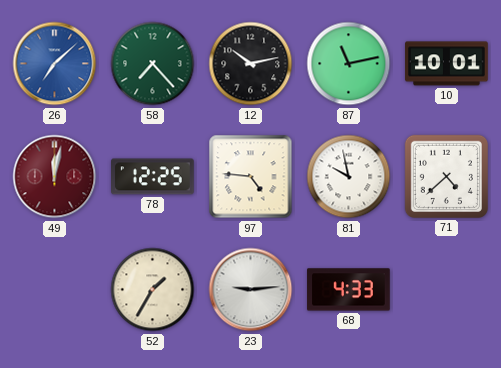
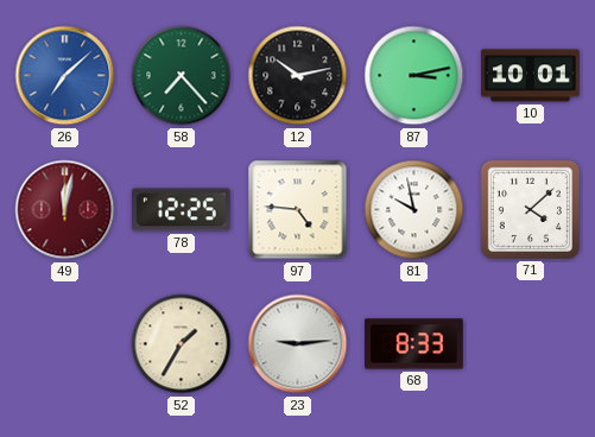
87: 11:13 -> 3:13 (414, 76)
71: 4:38 -> 4:08 (530, 209)
68: 4:33 -> 8:33 (414, 344)
